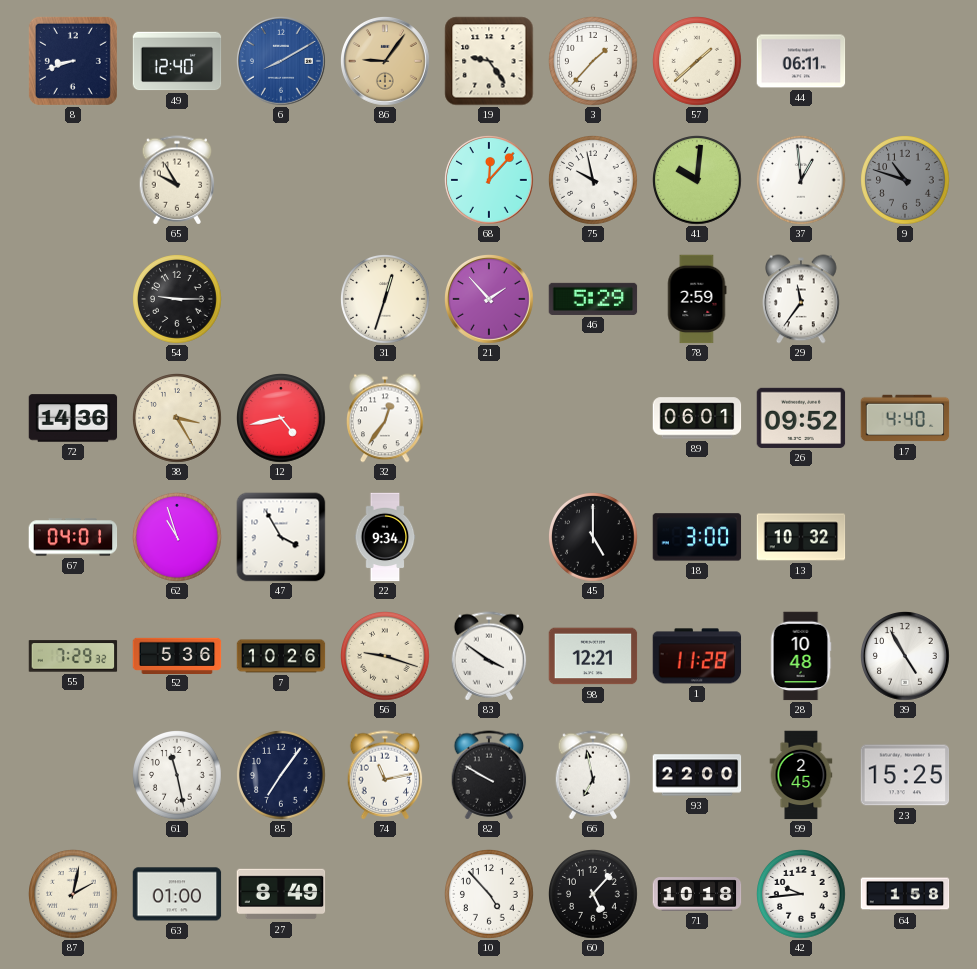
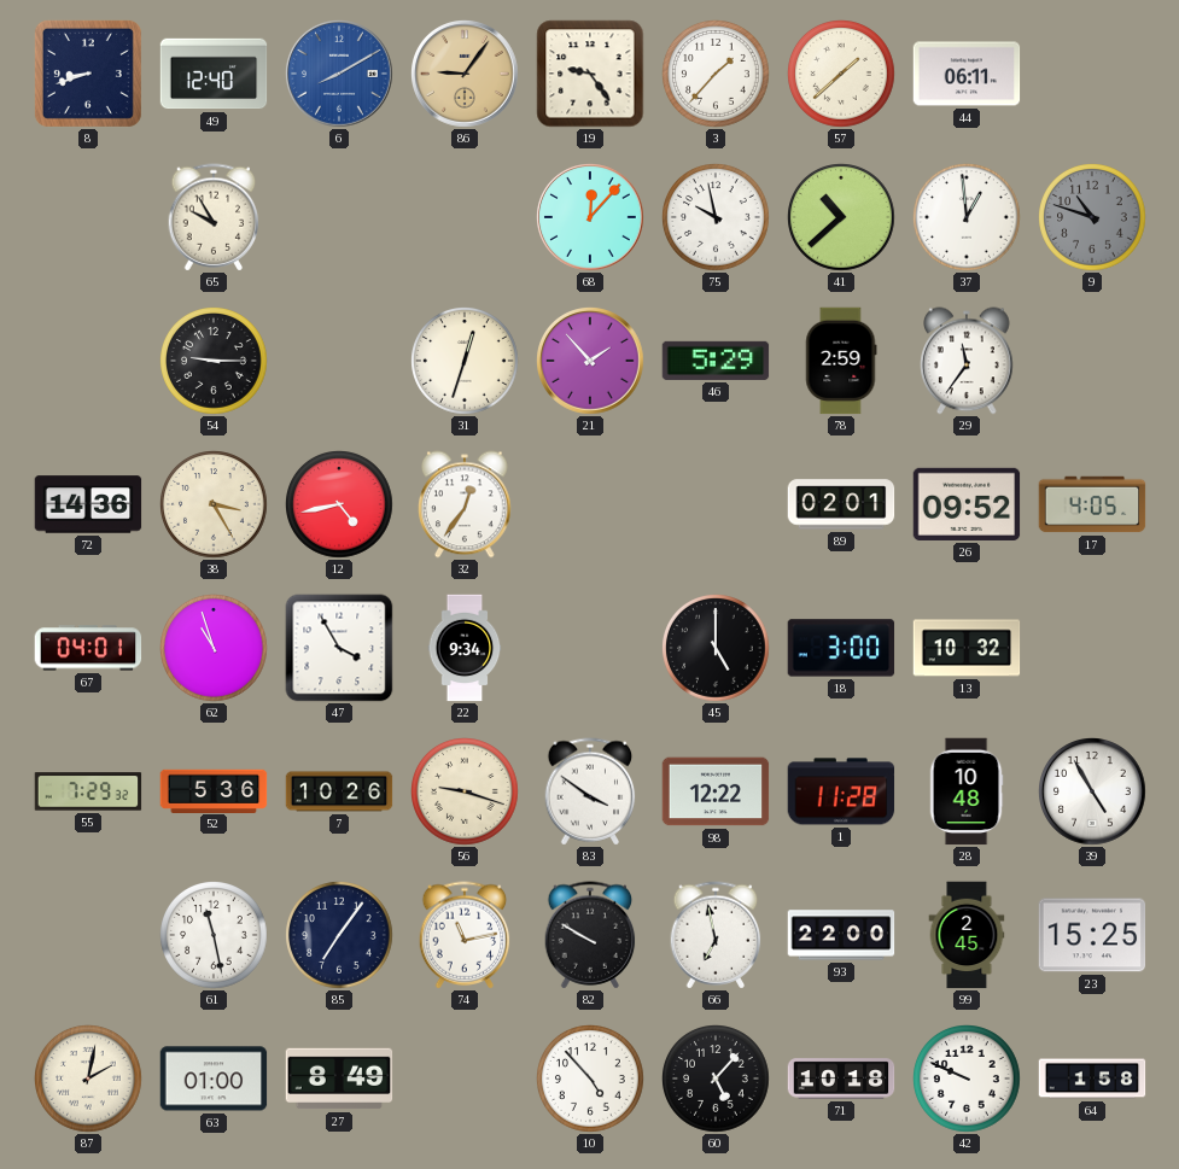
41: 10:01 -> 10:38 (842, 218)
89: 06:01 -> 02:01 (841, 504)
17: 4:40 -> 4:05 (1092, 504)
98: 12:21 -> 12:22 (716, 791)
42: 9:44 -> 9:49 (968, 1080)
